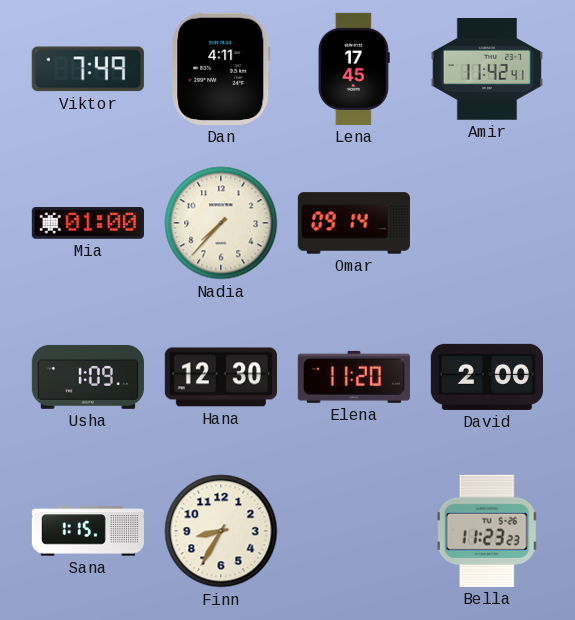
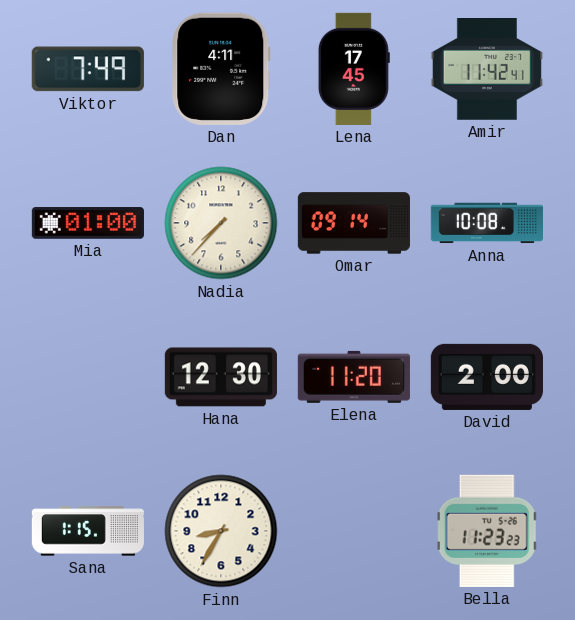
Anna: none -> 10:08 (487, 223)
Usha: 1:09 -> none (88, 377)
